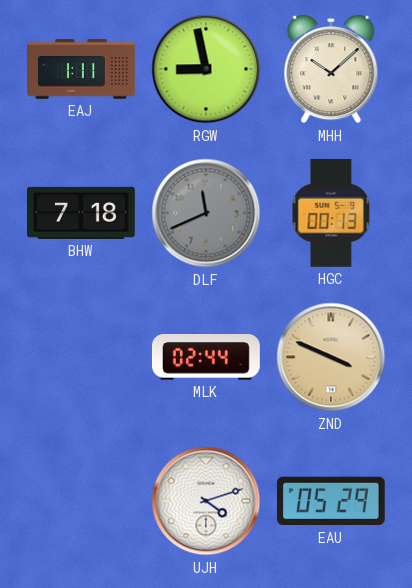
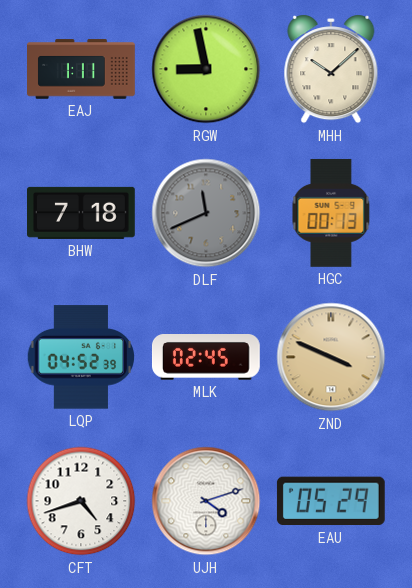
LQP: none -> 04:52 (80, 357)
MLK: 02:44 -> 02:45 (206, 358)
CFT: none -> 4:42 (81, 501)
